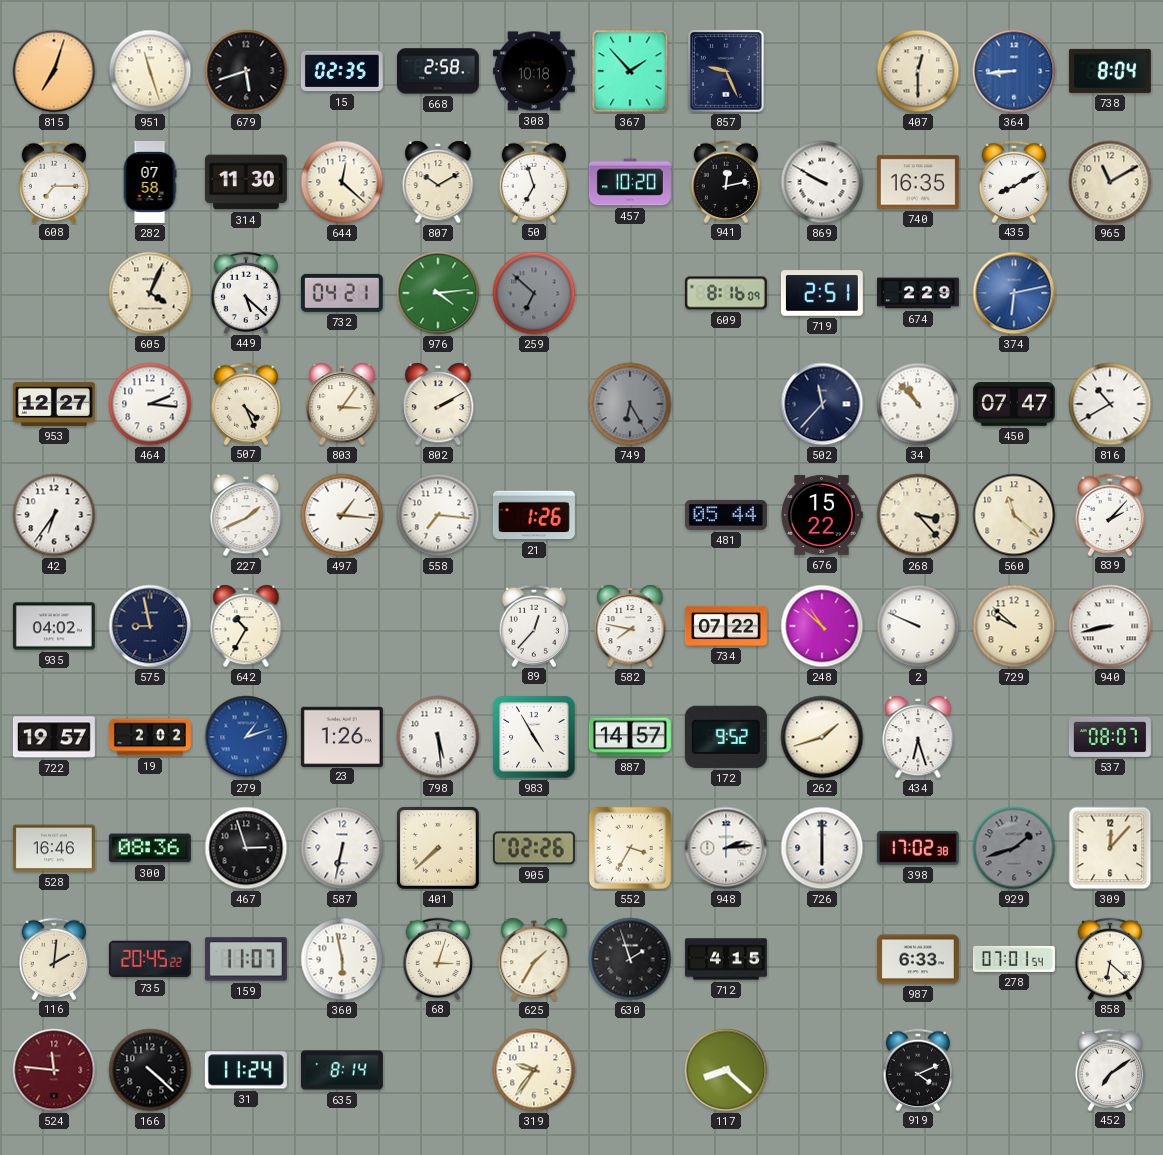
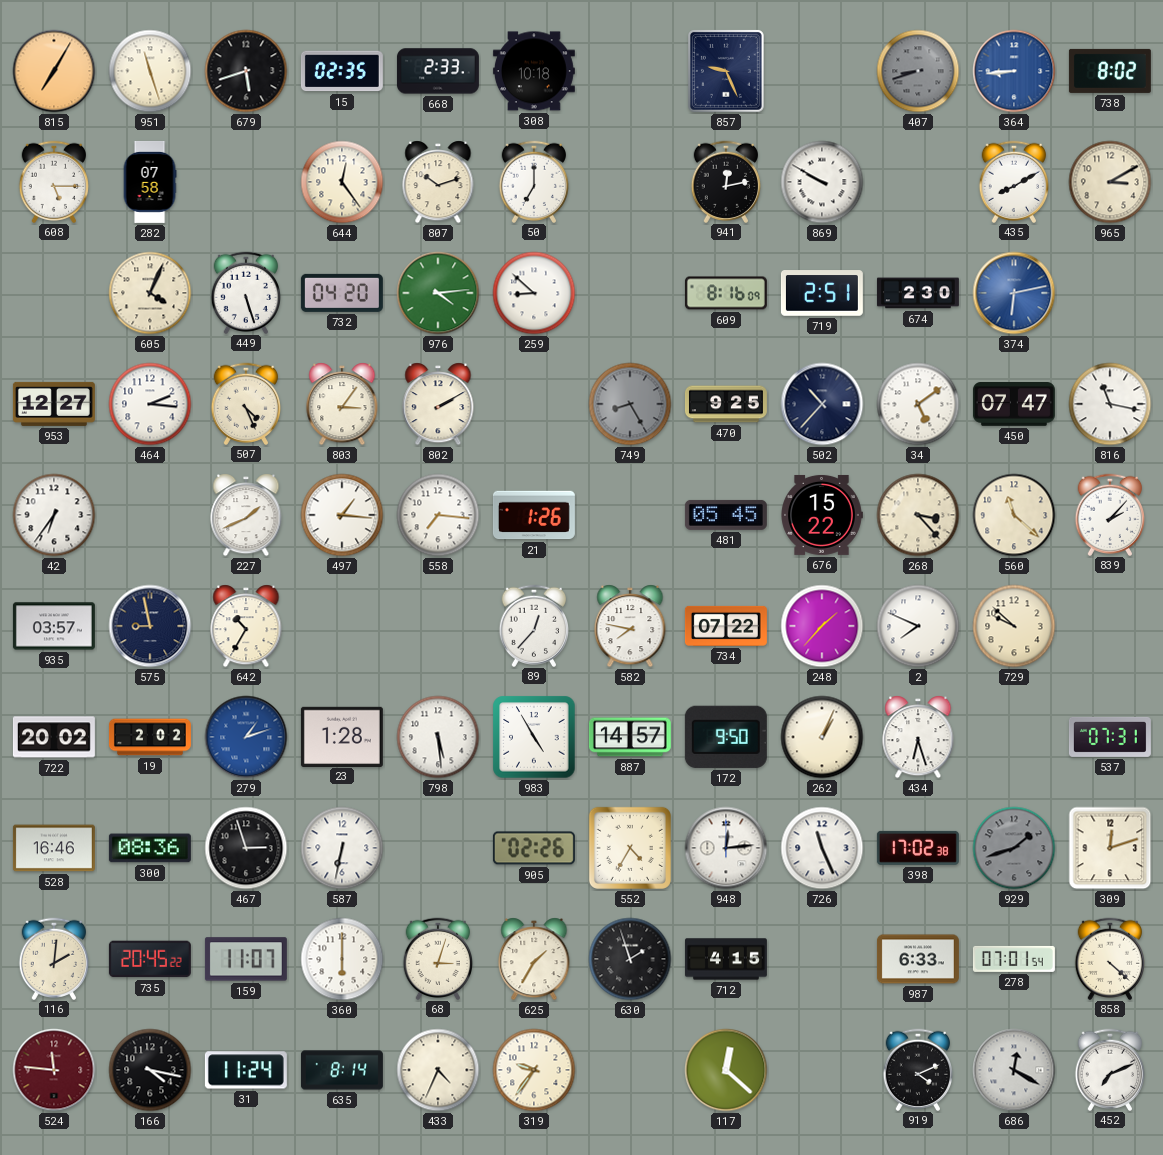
815: 7:03 -> 7:05 (54, 71)
668: 2:58 -> 2:33 (438, 71)
367: 1:53 -> none (630, 71)
407: 12:30 -> 8:42 (918, 71)
407 dial: cream -> grey (918, 71)
738: 8:04 -> 8:02 (1110, 71)
608: 7:15 -> 5:15 (53, 181)
314: 11:30 -> none (246, 182)
644: 12:22 -> 12:24 (342, 182)
807: 10:10 -> 10:12 (438, 182)
50: 6:57 -> 7:00 (533, 181)
457: 10:20 -> none (630, 182)
740: 16:35 -> none (918, 182)
965: 11:10 -> 3:10 (1110, 182)
449: 5:22 -> 5:27 (245, 292)
732: 04:21 -> 04:20 (342, 293)
259: 6:52 -> 8:52 (534, 293)
259 dial: grey -> white (534, 293)
674: 2:29 -> 2:30 (918, 293)
749: 6:25 -> 8:25 (630, 404)
470: none -> 9:25 (726, 404)
502: 11:37 -> 10:37 (822, 404)
34: 10:53 -> 5:09 (918, 404)
816: 10:40 -> 11:17 (1110, 404)
481: 05:44 -> 05:45 (726, 515)
935: 04:02 -> 03:57 (54, 626)
248: 10:52 -> 1:37 (822, 626)
2: 9:49 -> 7:49 (918, 626)
940: 8:43 -> none (1110, 626)
722: 19:57 -> 20:02 (54, 737)
23: 1:26 -> 1:28 (342, 736)
172: 9:52 -> 9:50 (726, 737)
262: 1:42 -> 1:04 (822, 737)
537: 08:07 -> 07:31 (1110, 737)
401: 7:38 -> none (438, 848)
552: 3:35 -> 4:35 (630, 848)
948: 2:14 -> 12:14 (726, 848)
726: 6:00 -> 11:26 (822, 848)
309: 12:07 -> 12:12 (1110, 848)
360: 5:58 -> 6:00 (342, 959)
858: 6:22 -> 4:22 (1109, 958)
166: 4:22 -> 4:17 (150, 1070)
433: none -> 4:34 (438, 1070)
117: 8:22 -> 12:22 (726, 1070)
686: none -> 12:20 (1014, 1070)
452: 7:09 -> 7:11 (1109, 1069)
